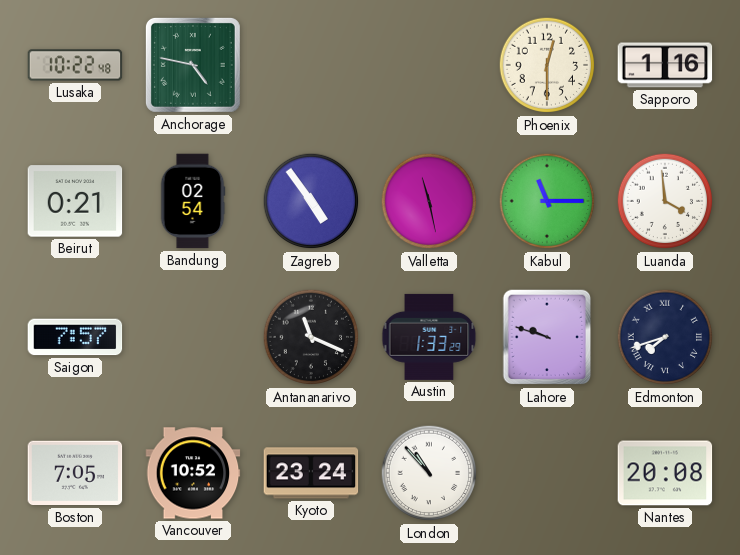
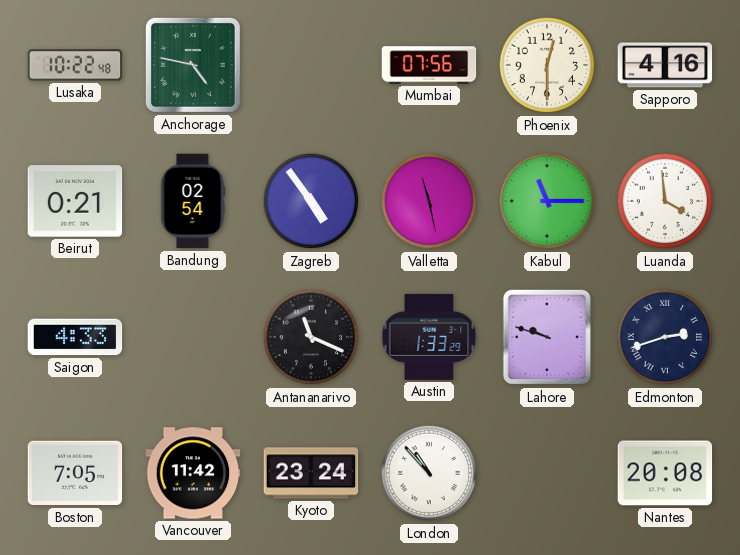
Mumbai: none -> 07:56 (429, 65)
Sapporo: 1:16 -> 4:16 (665, 65)
Saigon: 7:57 -> 4:33 (75, 337)
Edmonton: 7:42 -> 2:42 (665, 337)
Vancouver: 10:52 -> 11:42 (193, 473)
